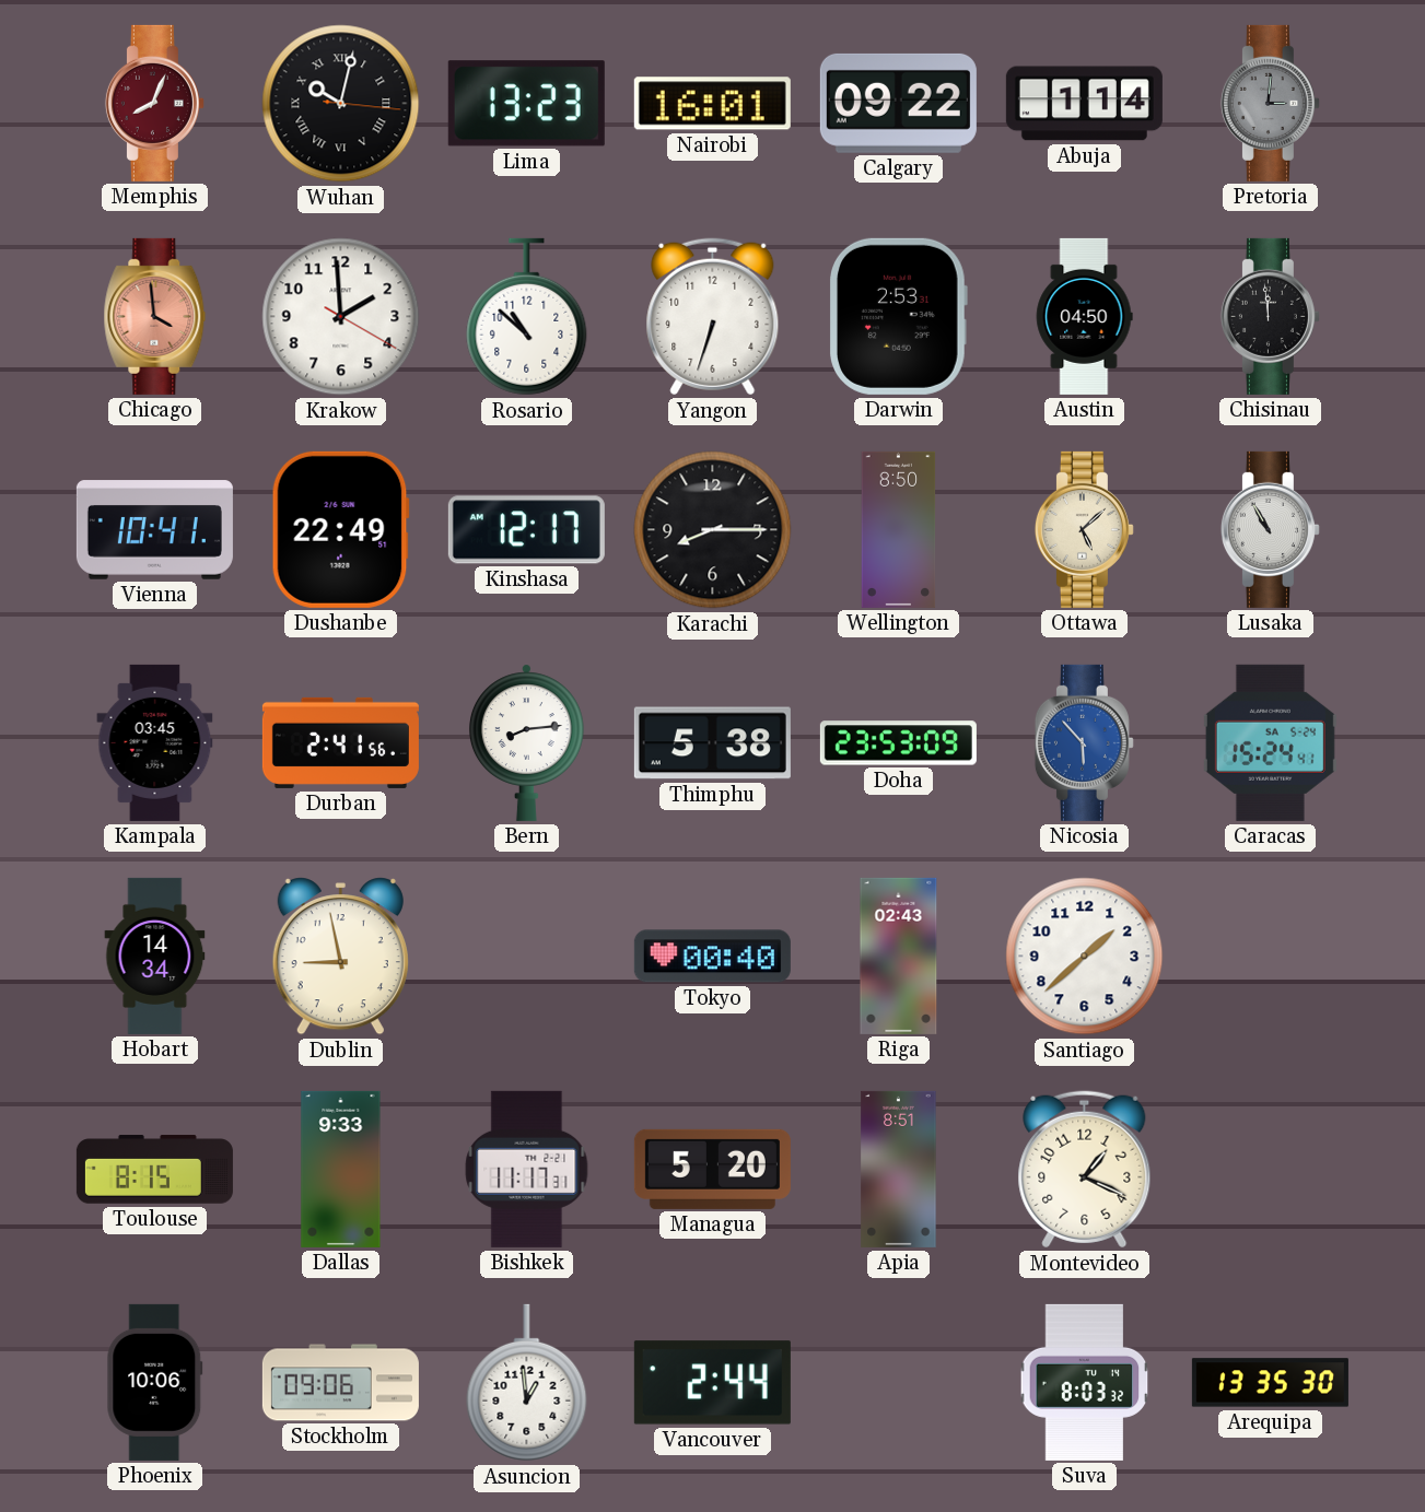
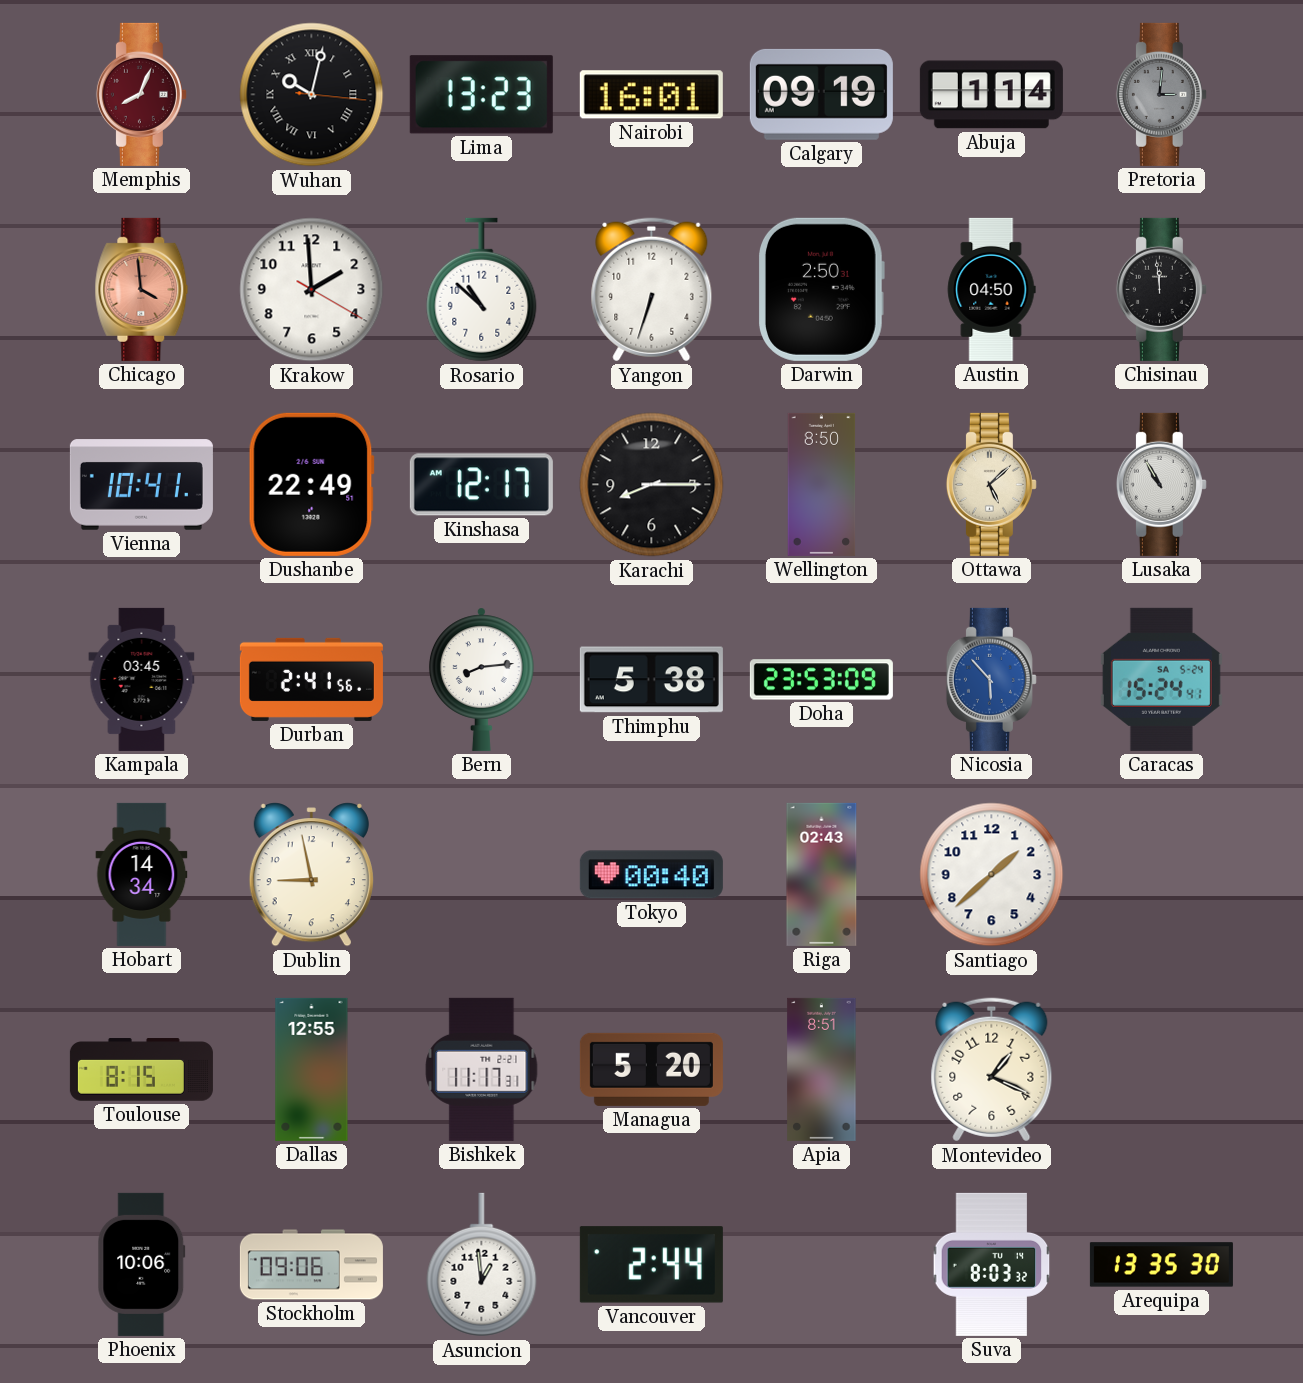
Calgary: 09:22 -> 09:19 (821, 94)
Darwin: 2:53 -> 2:50 (822, 289)
Dallas: 9:33 -> 12:55 (312, 1069)
